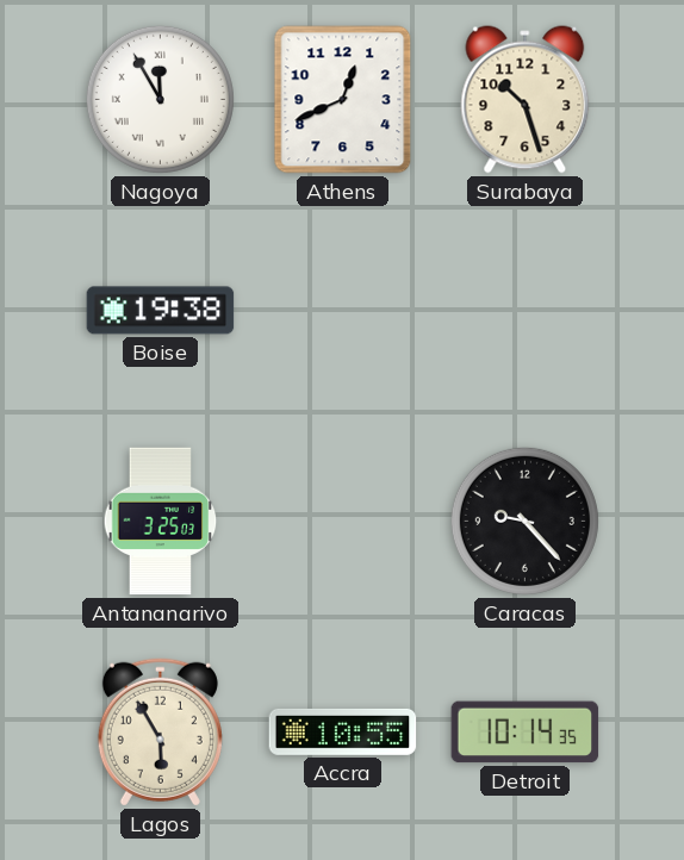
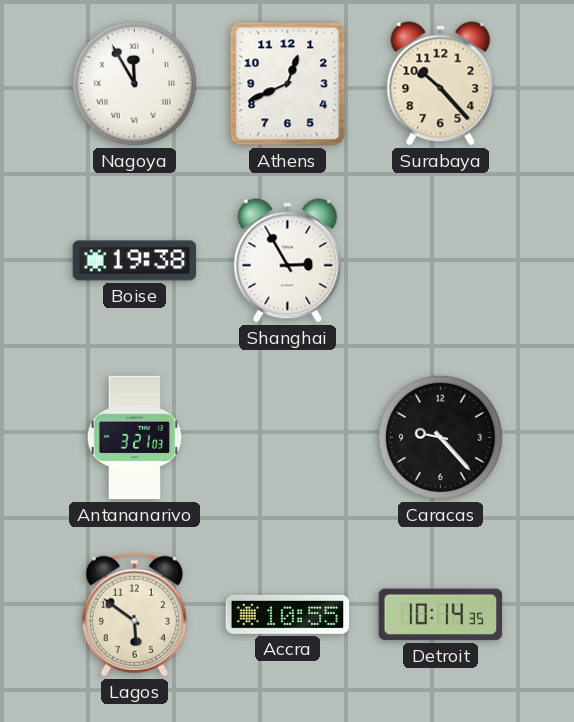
Surabaya: 10:27 -> 10:23 (441, 84)
Shanghai: none -> 2:55 (288, 261)
Antananarivo: 3:25 -> 3:21 (135, 438)
Lagos: 5:55 -> 5:51 (134, 614)
